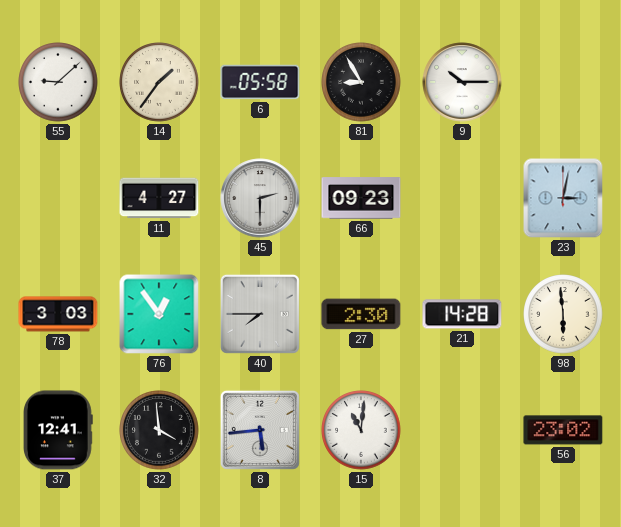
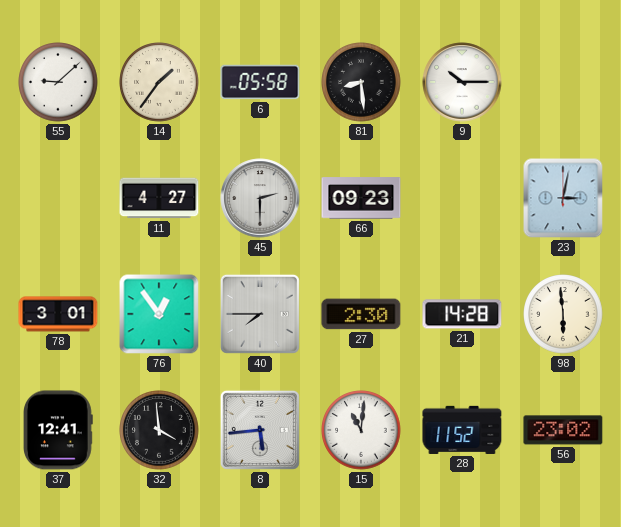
81: 8:55 -> 8:29 (361, 82)
78: 3:03 -> 3:01 (58, 314)
28: none -> 11:52 (462, 430)
